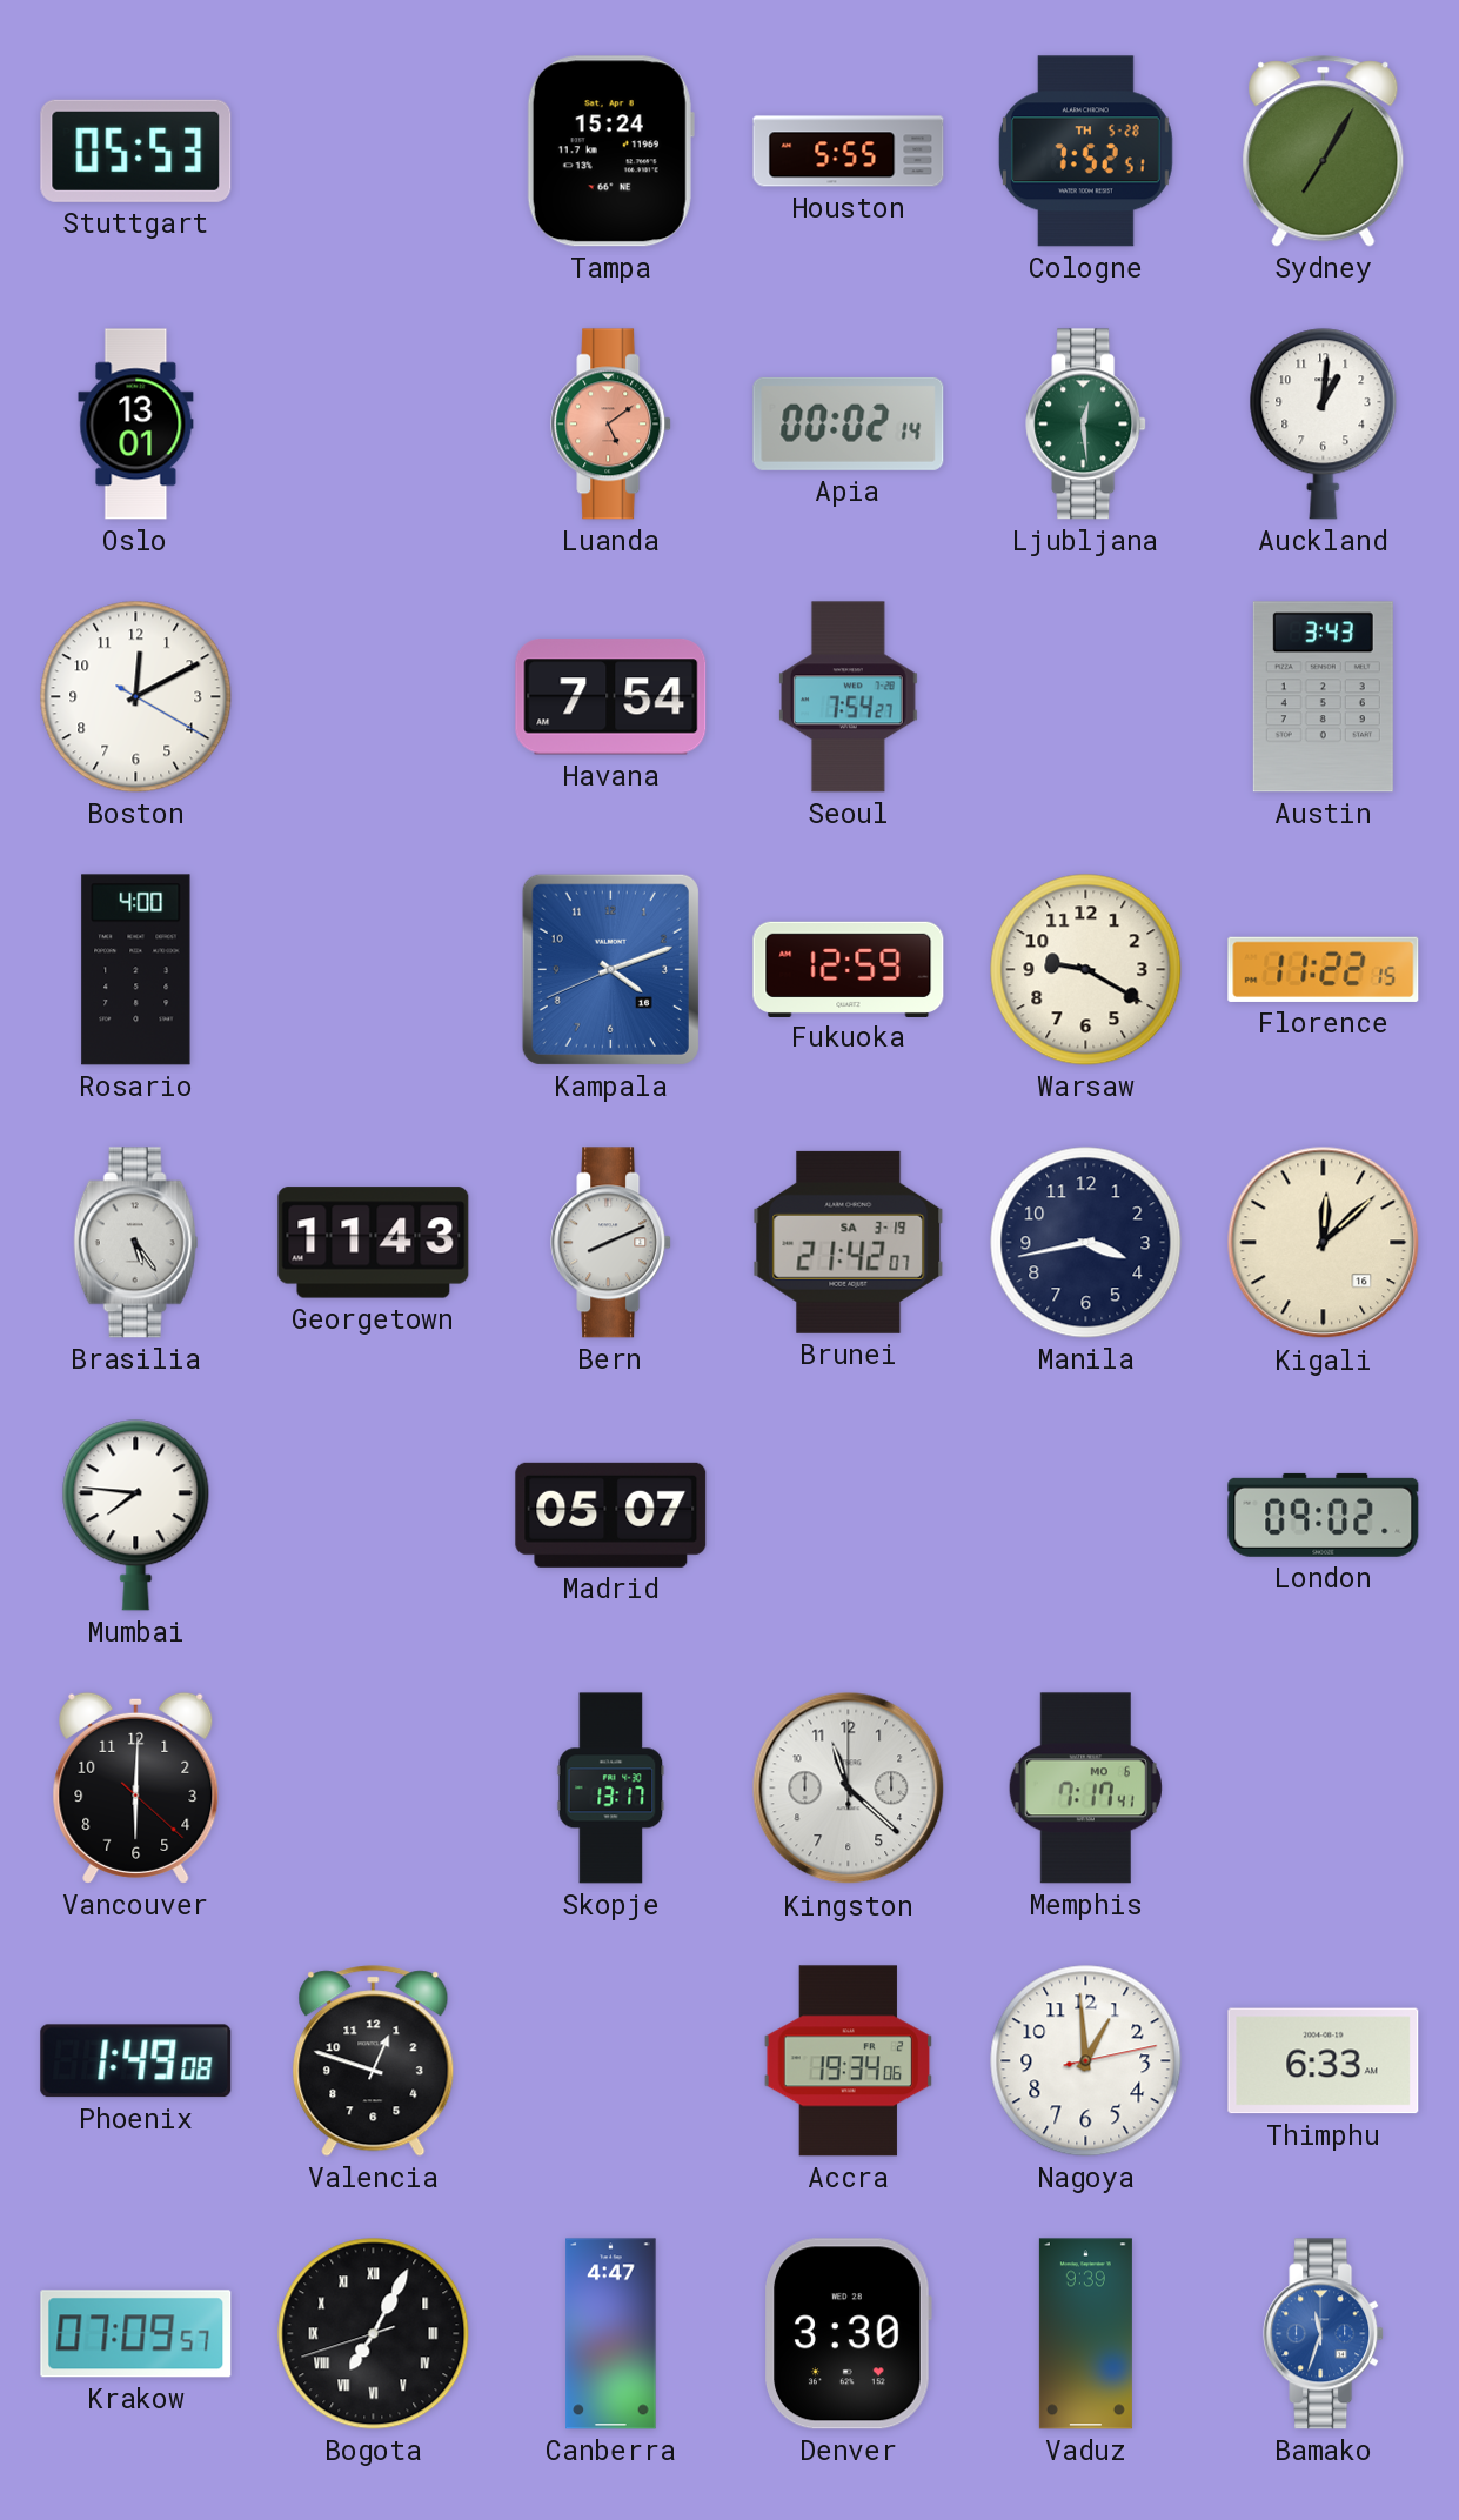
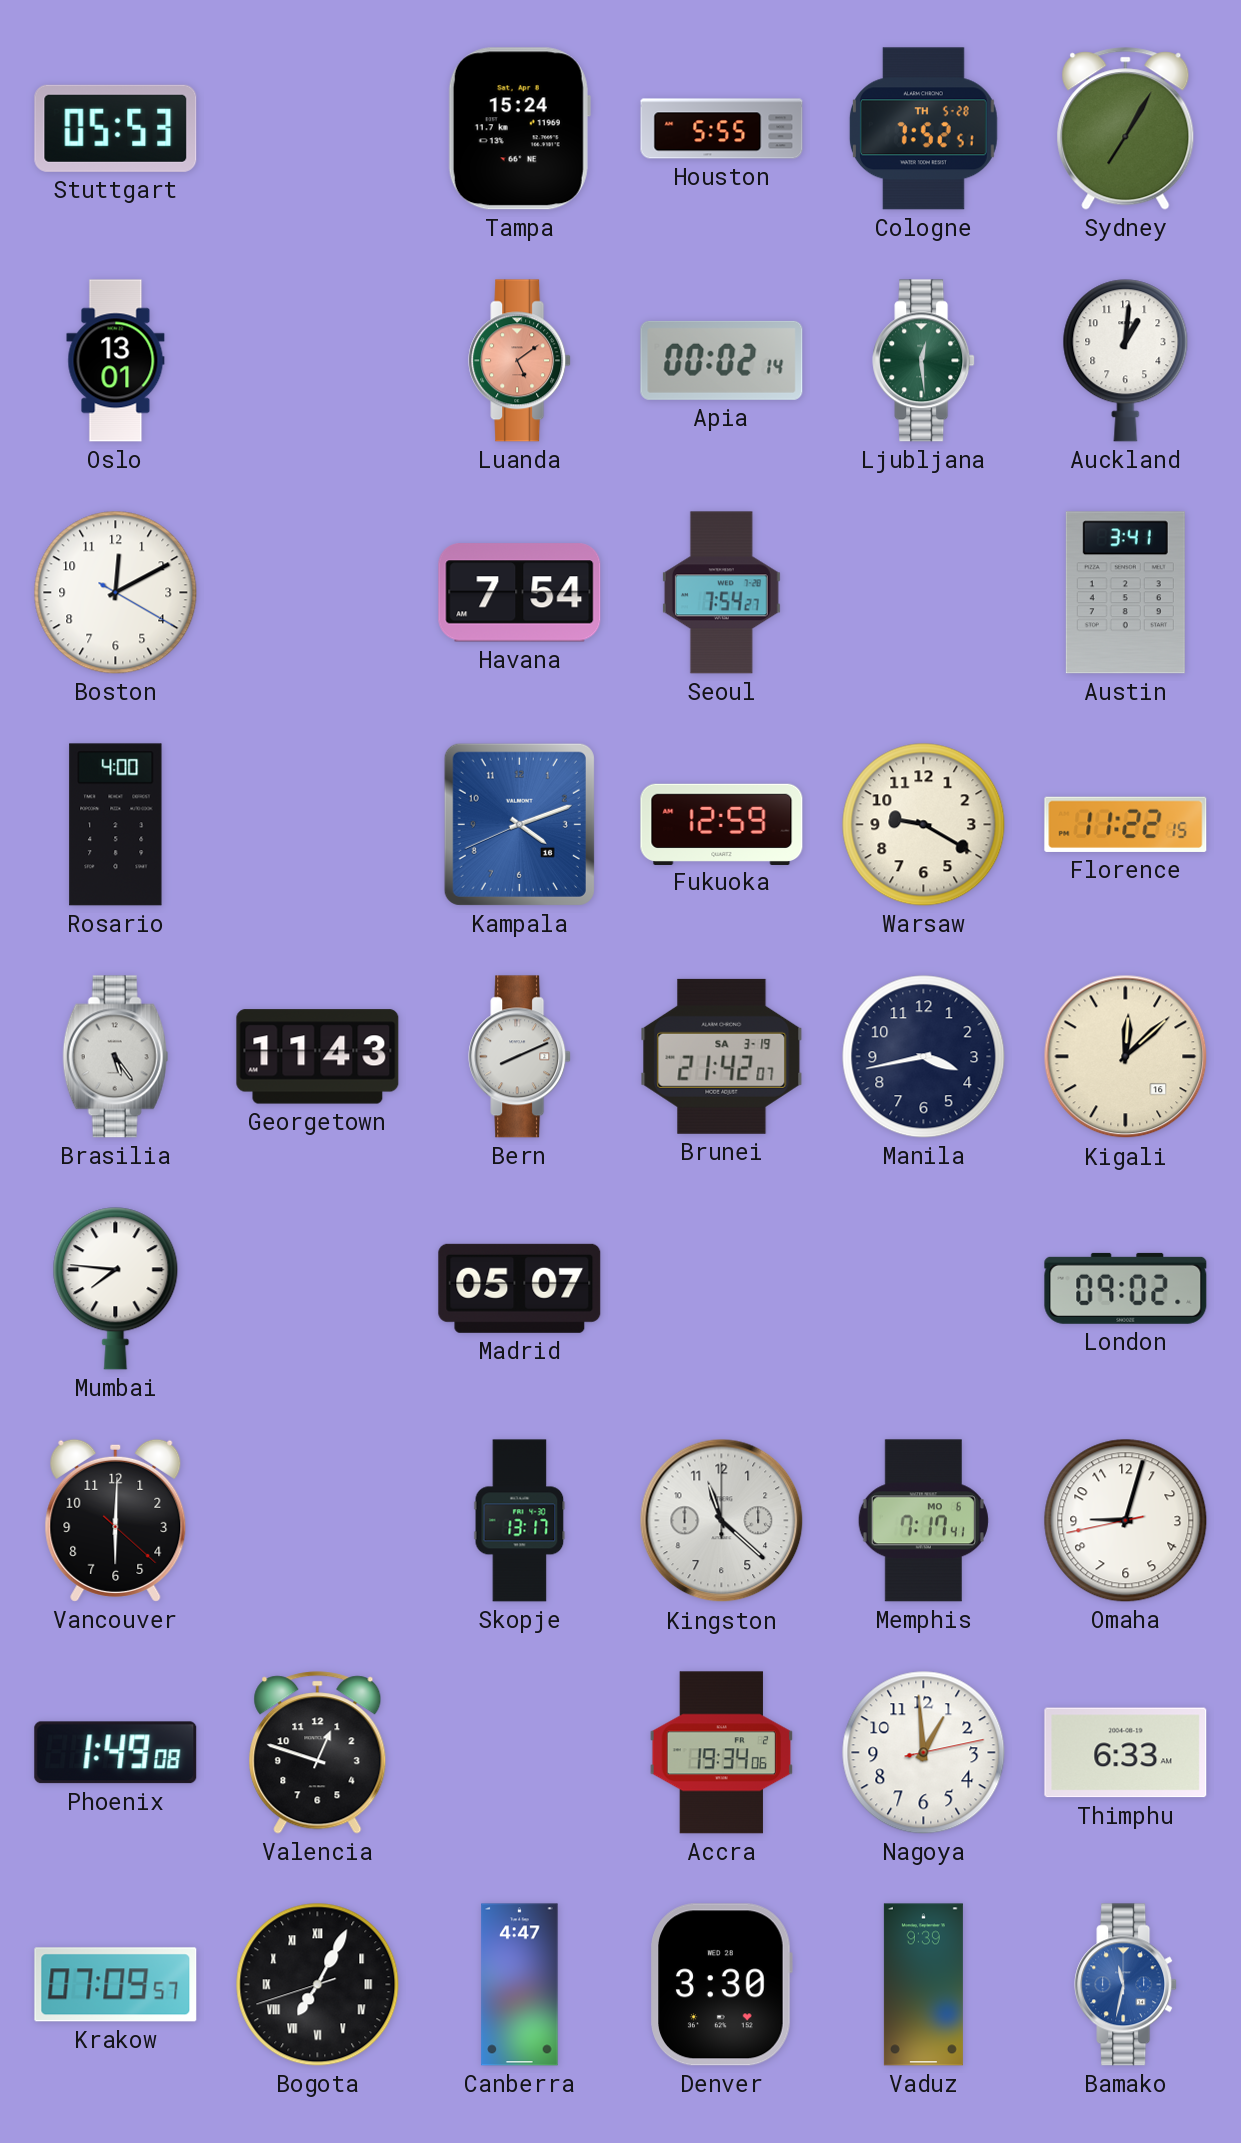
Austin: 3:43 -> 3:41 (1125, 593)
Omaha: none -> 9:02 (1126, 1521)
Bamako: 11:33 -> 11:32 (1126, 1985)
